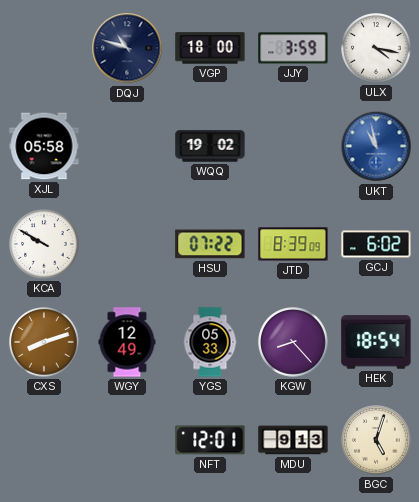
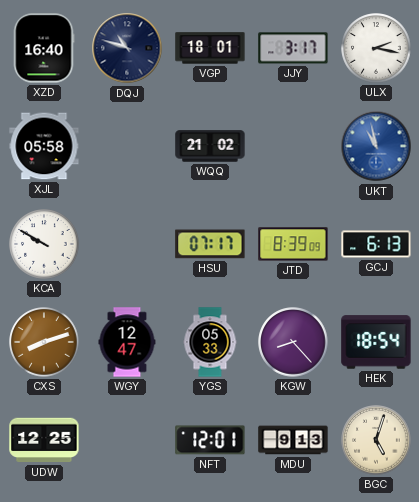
XZD: none -> 16:40 (44, 48)
VGP: 18:00 -> 18:01 (210, 48)
JJY: 3:59 -> 3:17 (293, 48)
ULX: 4:17 -> 2:17 (376, 48)
WQQ: 19:02 -> 21:02 (210, 146)
HSU: 07:22 -> 07:17 (210, 244)
GCJ: 6:02 -> 6:13 (376, 244)
WGY: 12:49 -> 12:47 (127, 342)
UDW: none -> 12:25 (44, 440)
